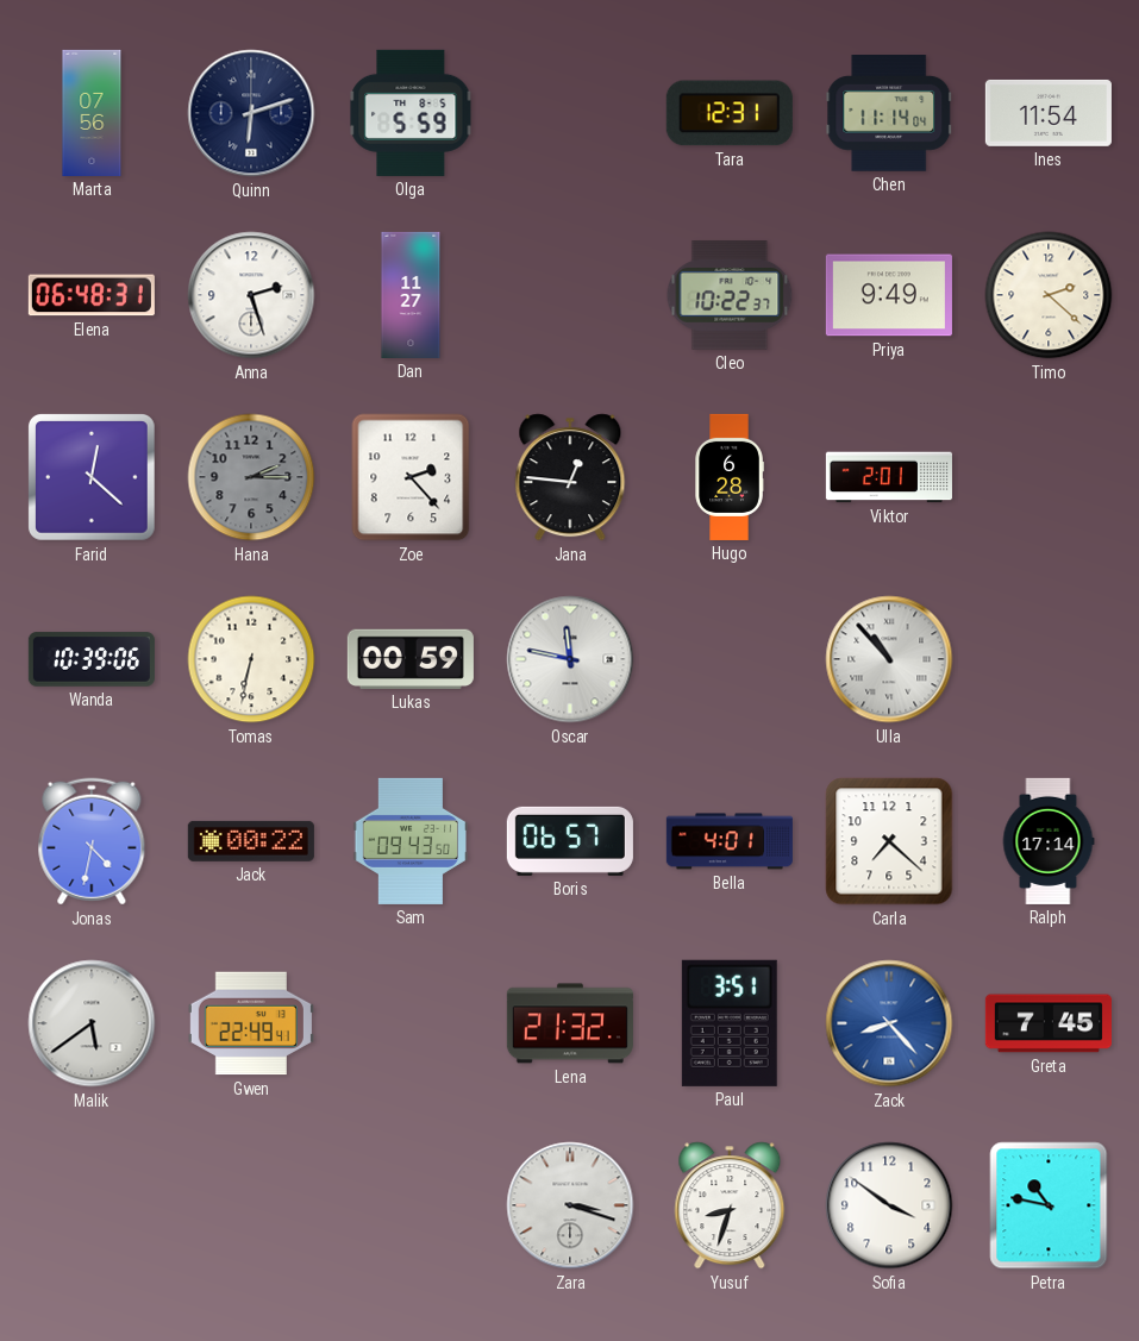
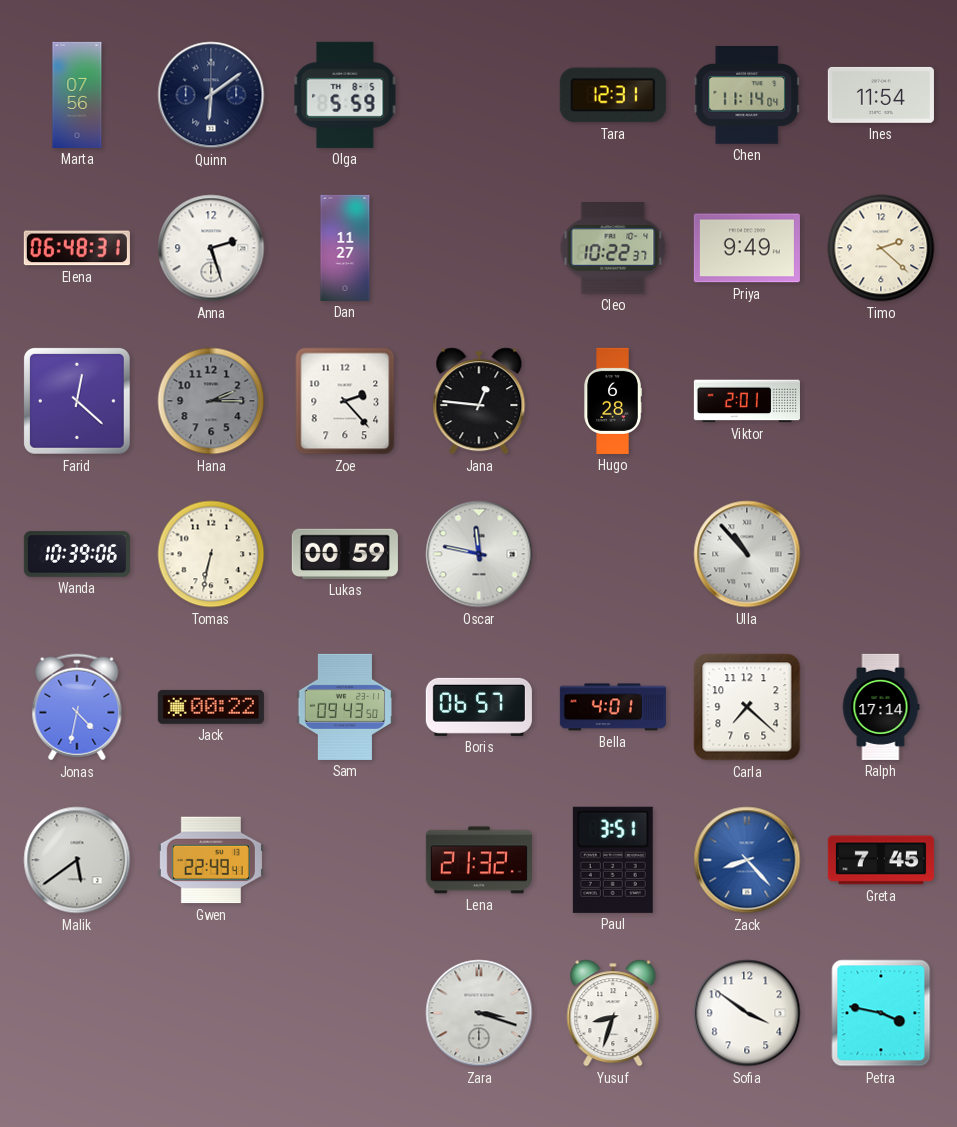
Quinn: 6:12 -> 6:09 (211, 95)
Petra: 10:47 -> 3:47 (881, 1013)
